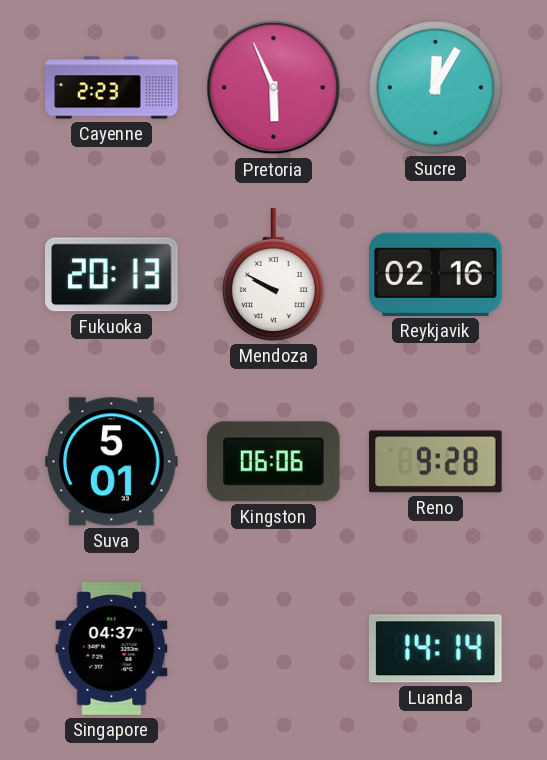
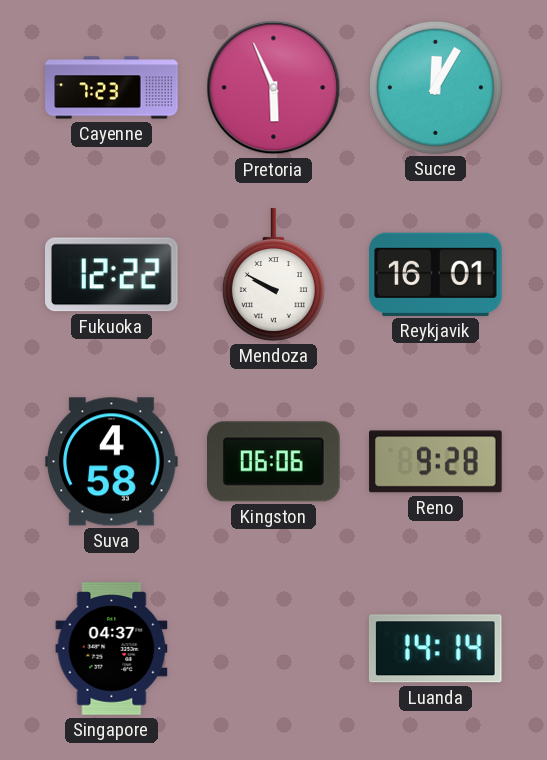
Cayenne: 2:23 -> 7:23 (112, 88)
Fukuoka: 20:13 -> 12:22 (112, 275)
Reykjavik: 02:16 -> 16:01 (436, 274)
Suva: 5:01 -> 4:58 (112, 462)
